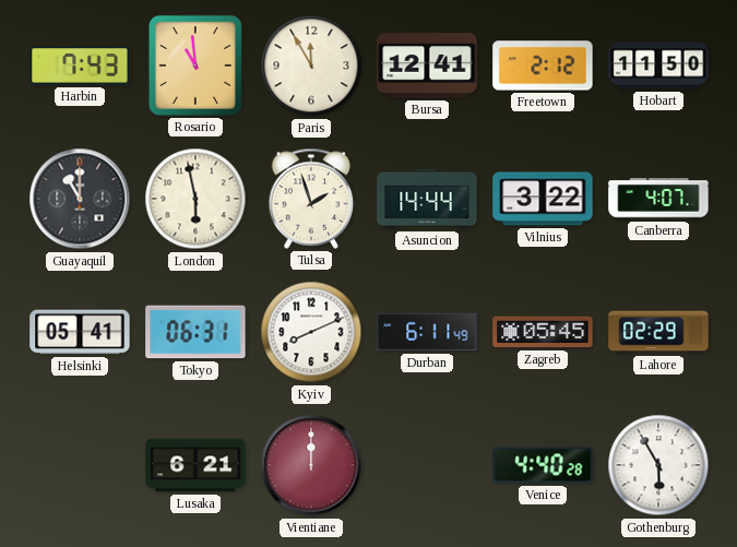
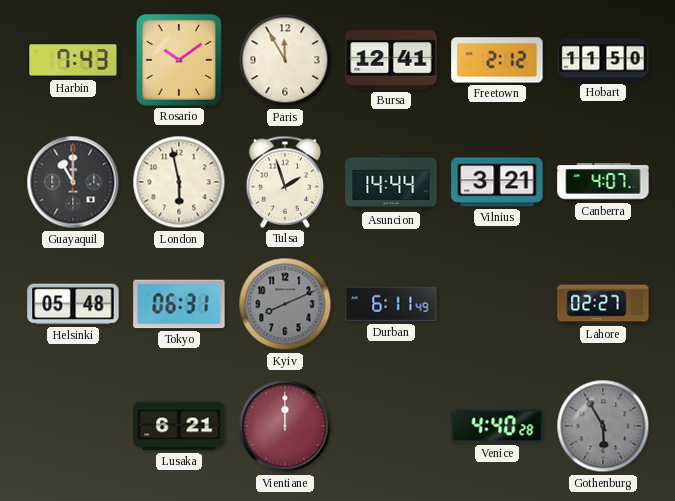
Rosario: 10:59 -> 10:09 (179, 60)
Vilnius: 3:22 -> 3:21 (497, 182)
Helsinki: 05:41 -> 05:48 (73, 304)
Kyiv dial: white -> grey (285, 304)
Zagreb: 05:45 -> none (543, 332)
Lahore: 02:29 -> 02:27 (603, 304)
Gothenburg dial: white -> grey (603, 426)
